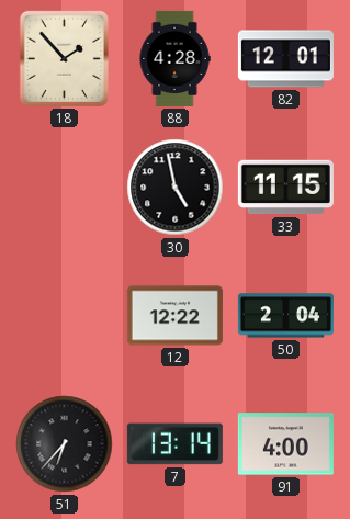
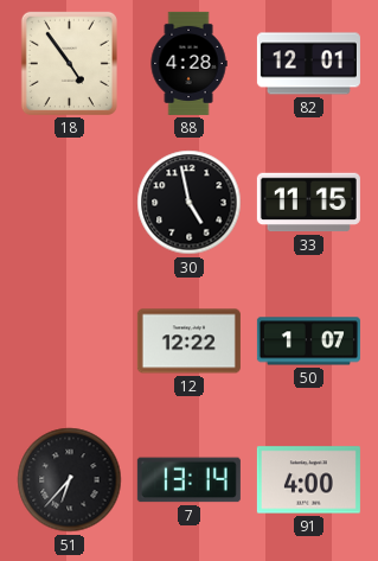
18: 1:53 -> 4:54 (69, 63)
50: 2:04 -> 1:07 (308, 342)
